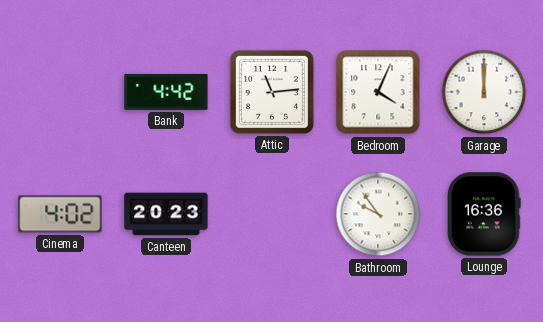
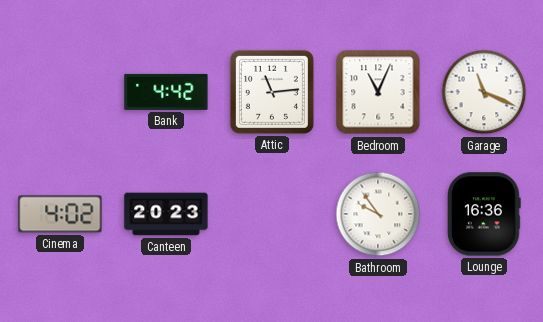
Bedroom: 4:04 -> 11:04 (378, 92)
Garage: 12:00 -> 11:19 (484, 92)
